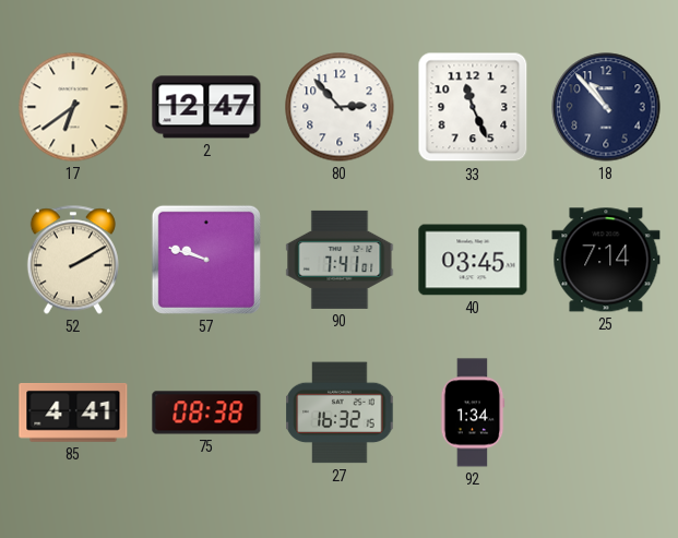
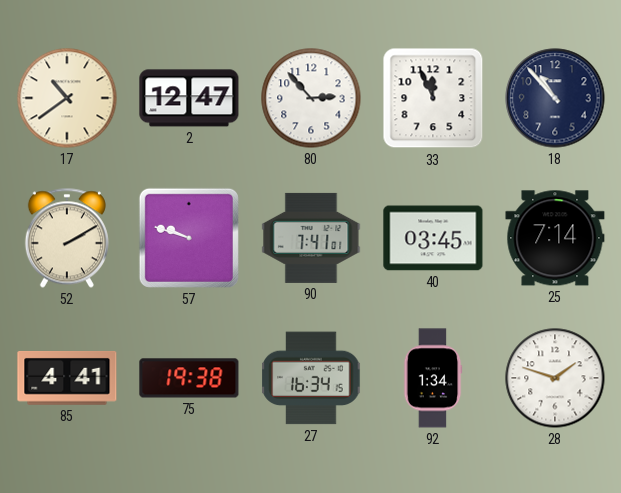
17: 6:39 -> 10:39 (67, 98)
33: 11:26 -> 11:56 (433, 98)
75: 08:38 -> 19:38 (189, 378)
27: 16:32 -> 16:34 (311, 378)
28: none -> 1:48 (555, 378)
